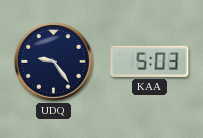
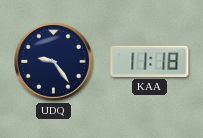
KAA: 5:03 -> 11:18 (150, 61)
